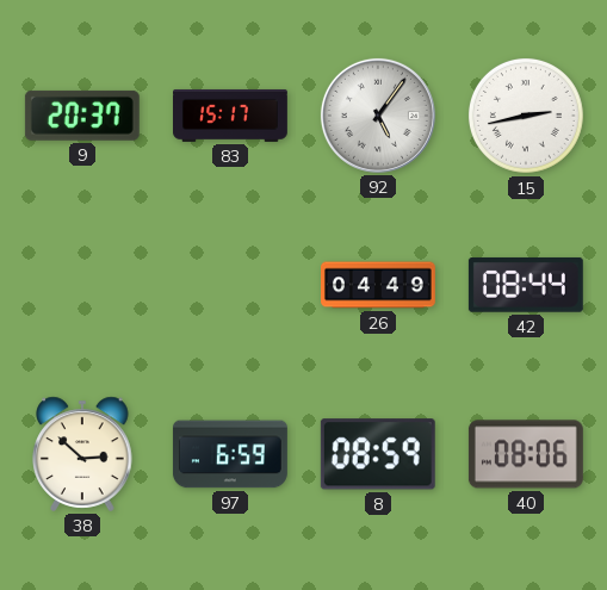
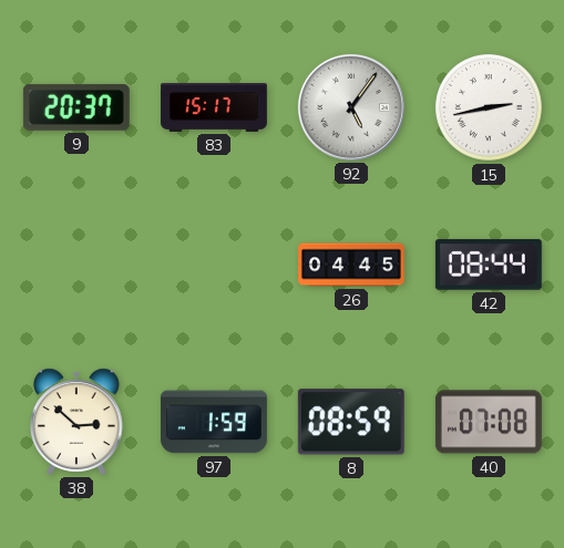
26: 04:49 -> 04:45 (352, 265)
97: 6:59 -> 1:59 (214, 422)
40: 08:06 -> 07:08 (489, 422)
